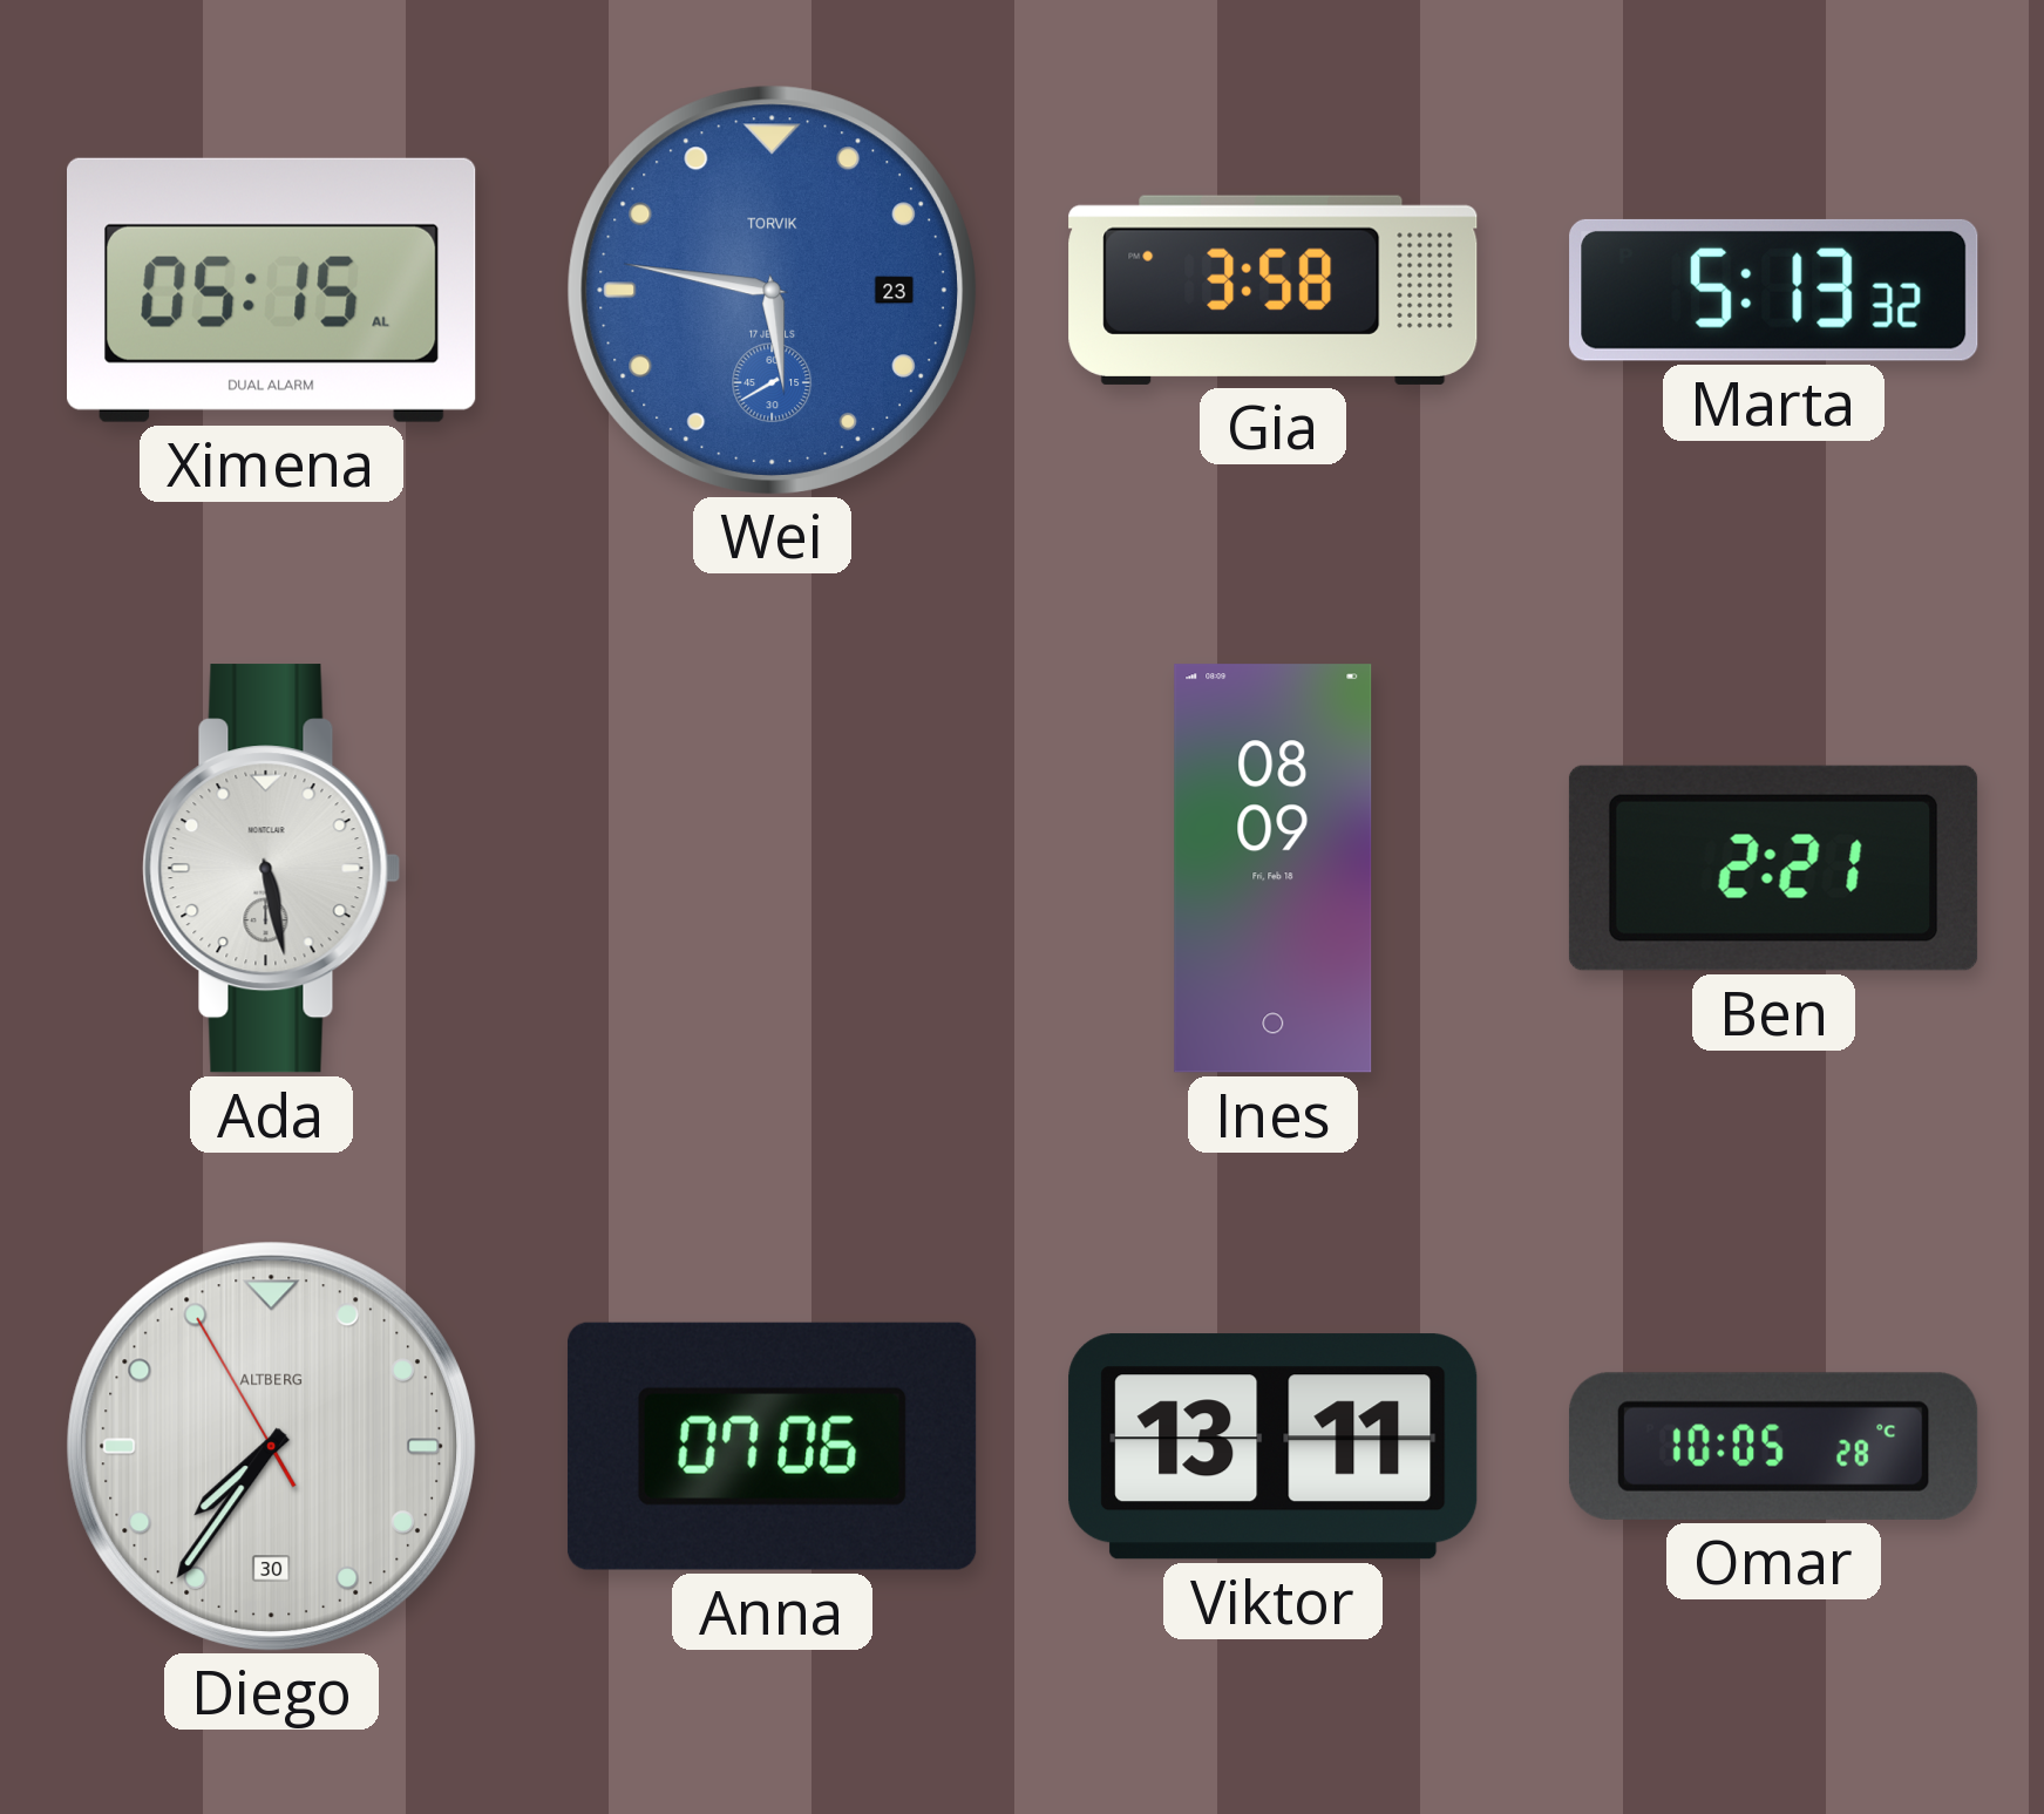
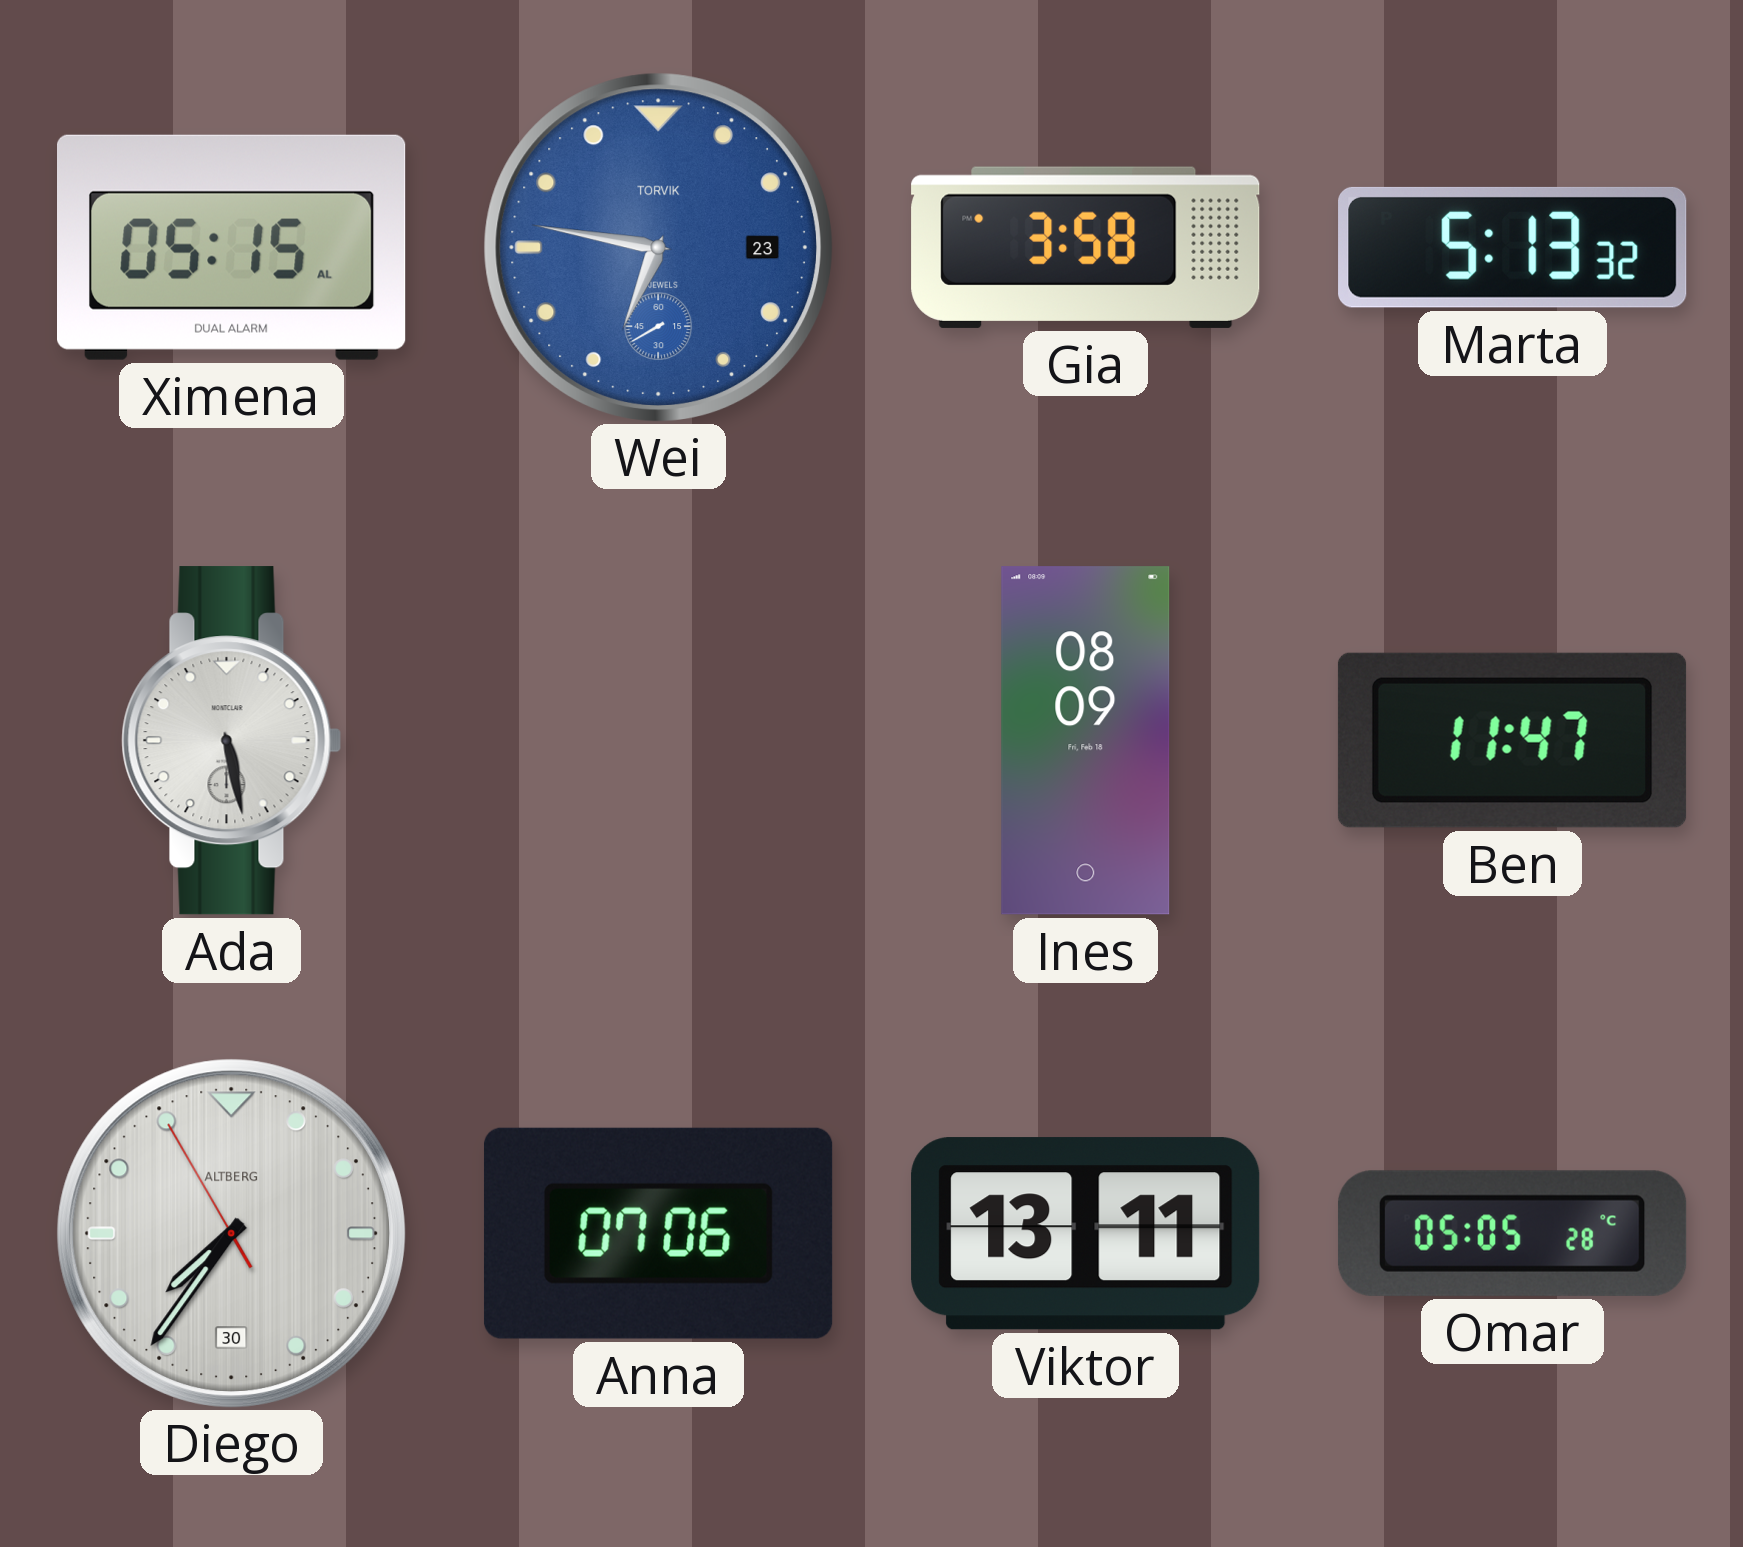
Wei: 5:46 -> 6:46 (658, 247)
Ben: 2:21 -> 11:47 (1512, 740)
Omar: 10:05 -> 05:05 (1512, 1233)
